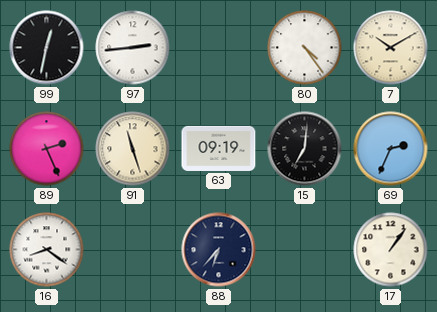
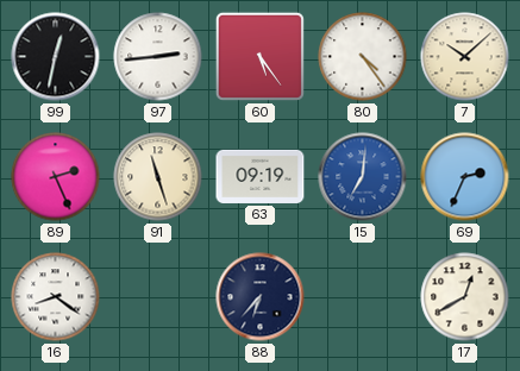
60: none -> 5:24 (259, 56)
7: 10:10 -> 10:08 (465, 57)
15 dial: black -> blue (363, 177)
17: 1:06 -> 12:40 (465, 297)
